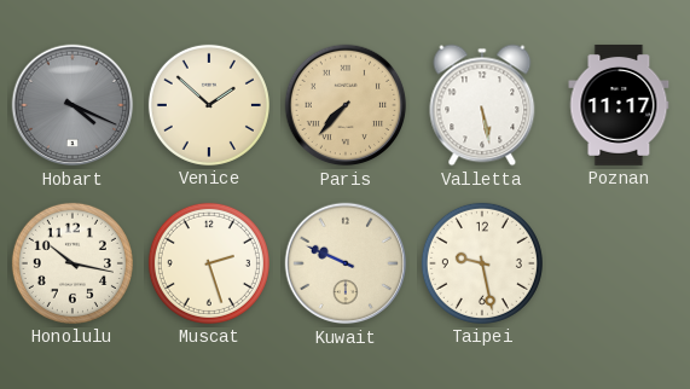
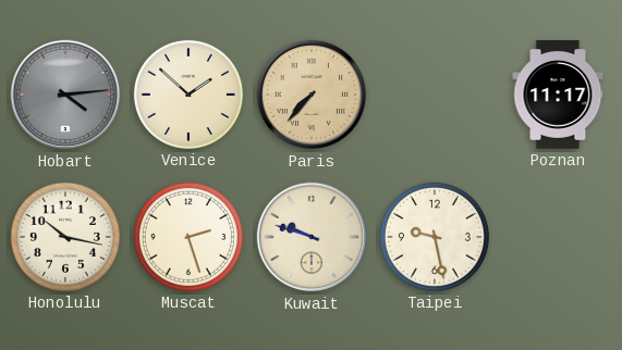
Hobart: 4:19 -> 4:14 (65, 95)
Valletta: 5:28 -> none (482, 105)
Kuwait: 9:49 -> 9:48 (312, 237)
